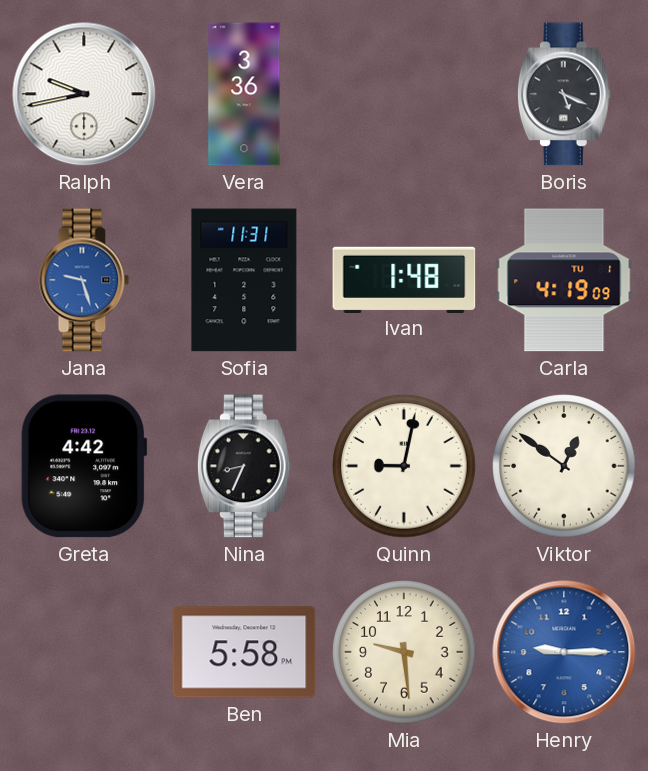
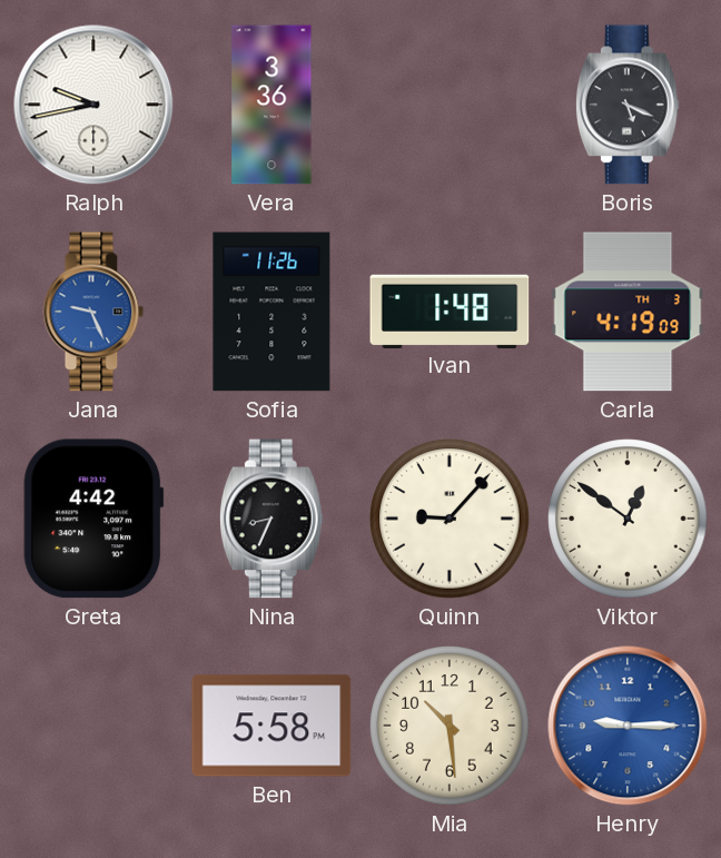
Jana: 9:27 -> 9:26 (93, 312)
Sofia: 11:31 -> 11:26 (271, 312)
Carla date: TU 1 -> TH 3 (628, 312)
Quinn: 9:02 -> 9:07 (450, 519)
Mia: 9:29 -> 10:29 (450, 726)
